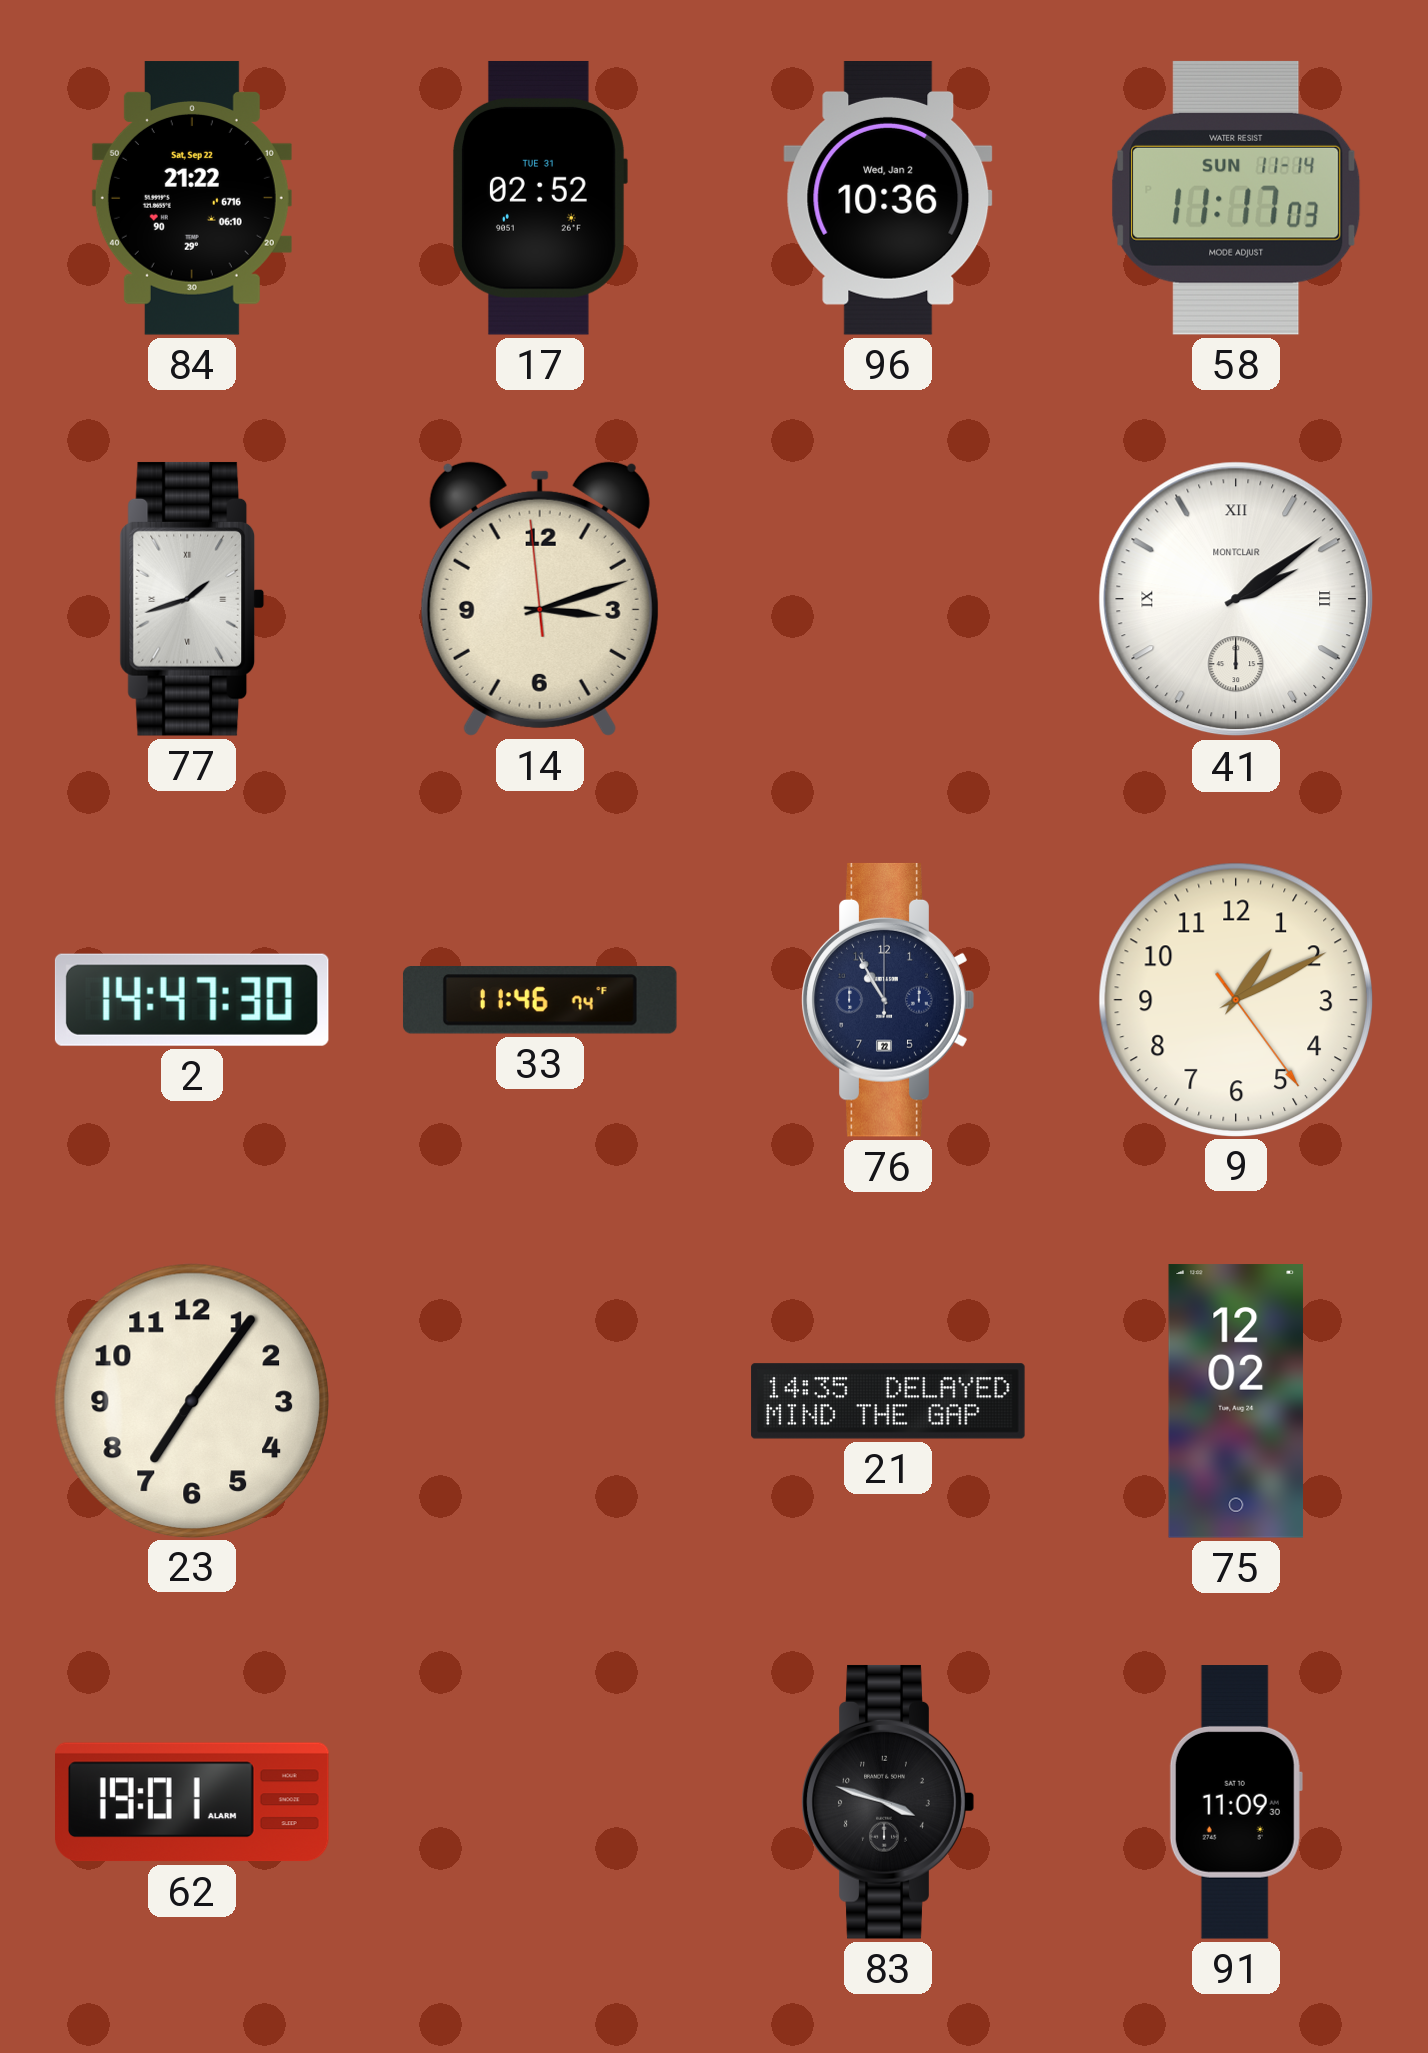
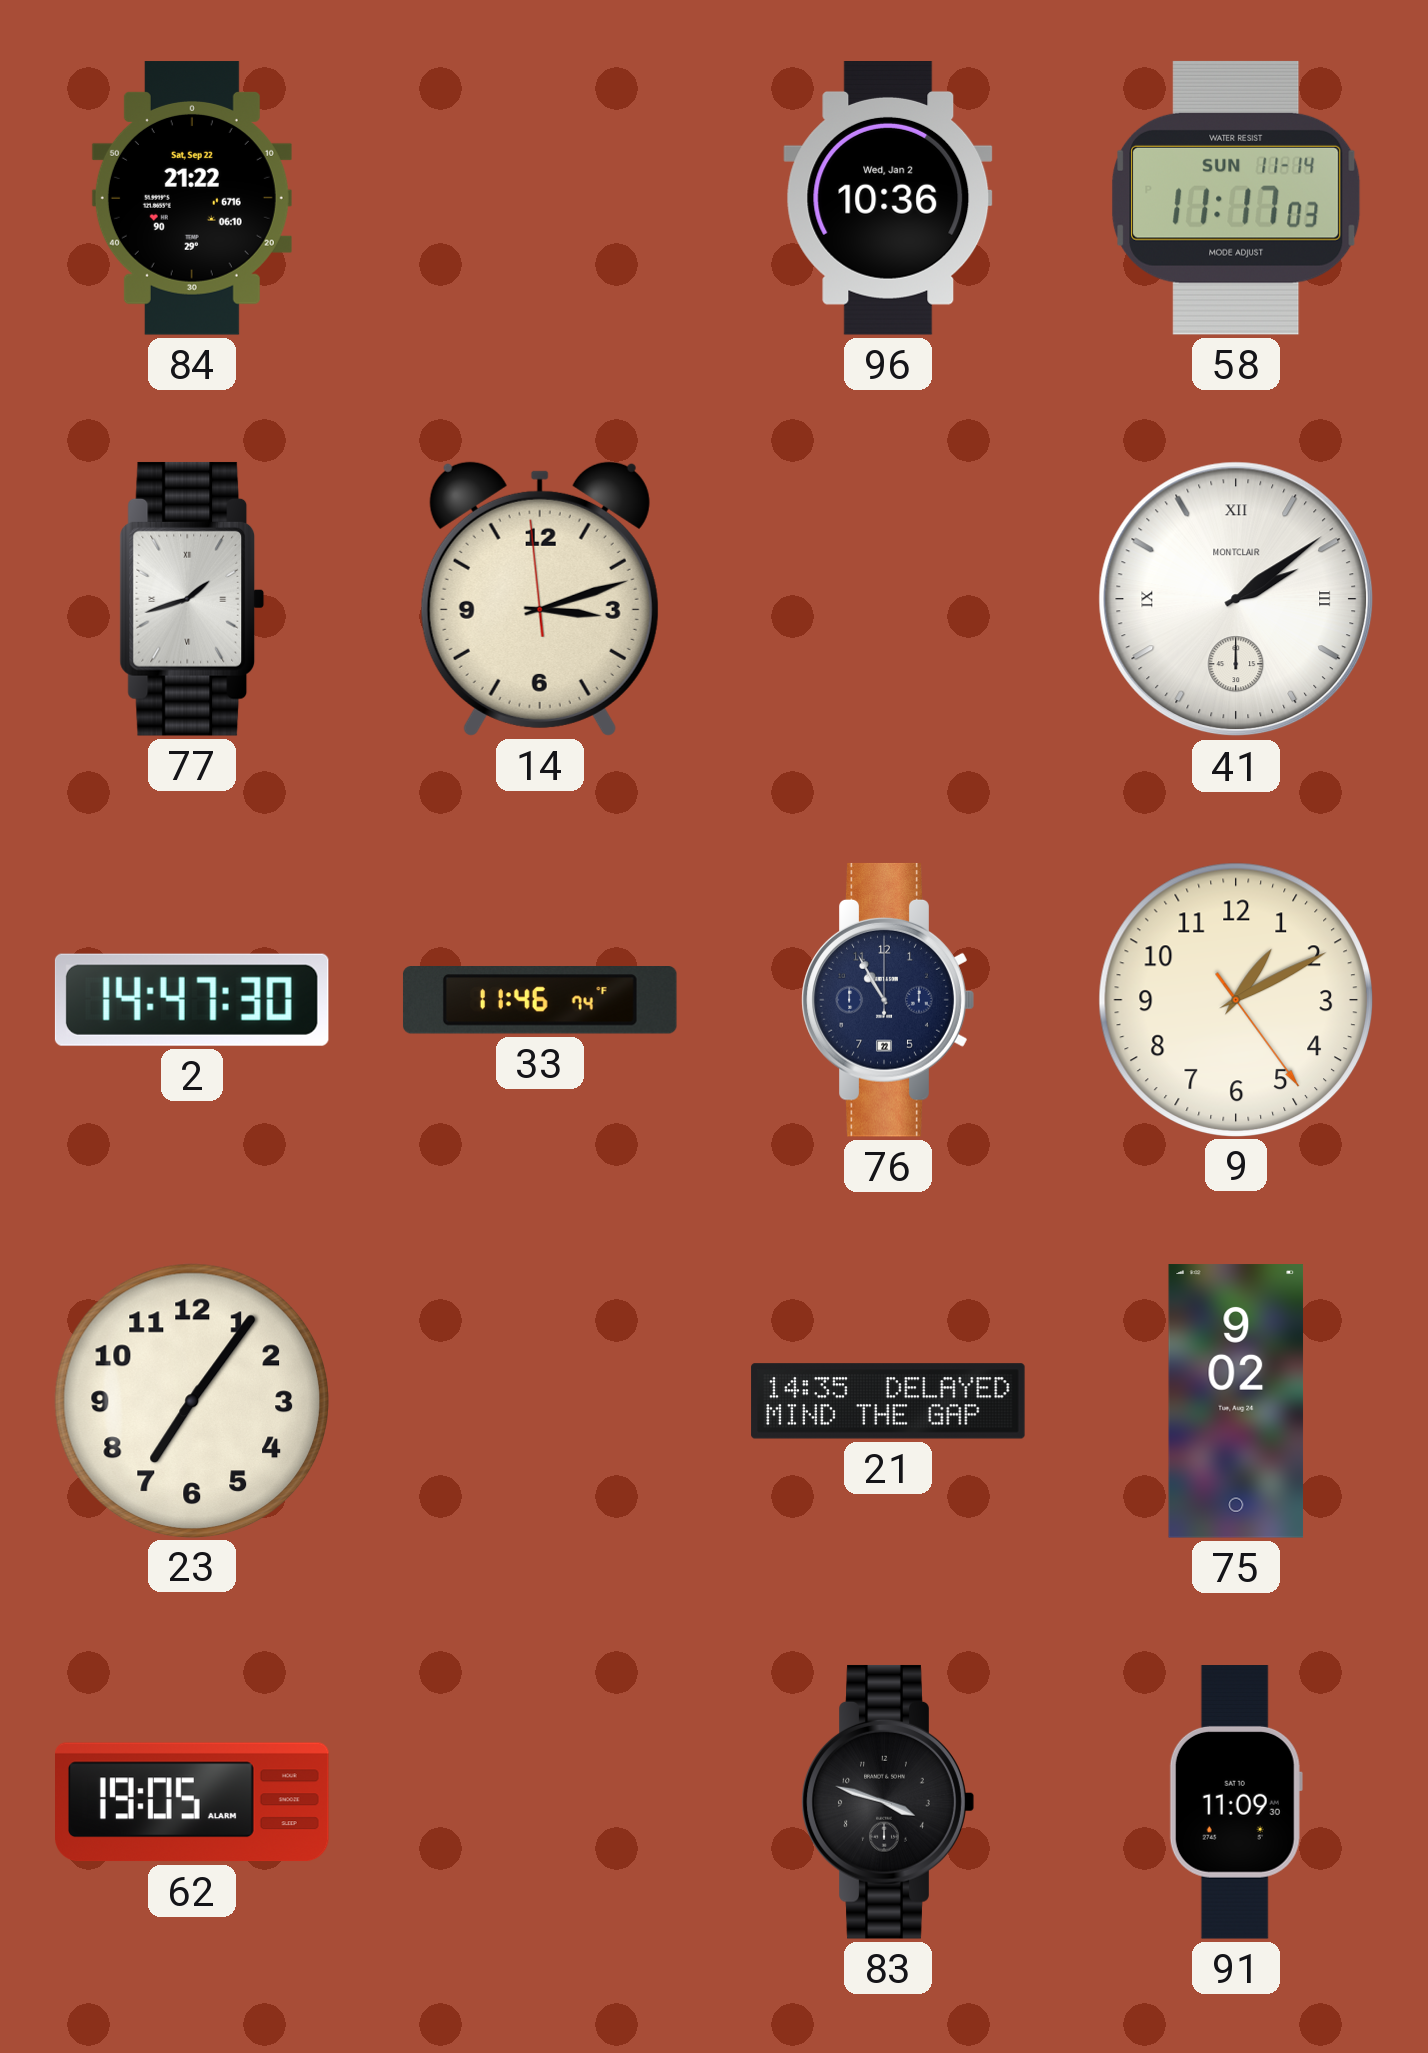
17: 02:52 -> none (540, 198)
75: 12:02 -> 9:02 (1236, 1401)
62: 19:01 -> 19:05 (193, 1802)
